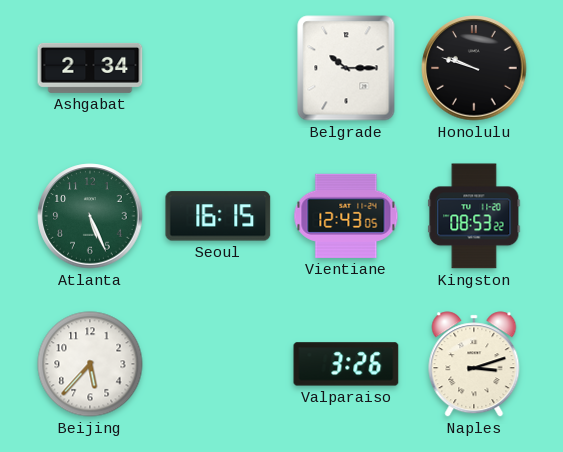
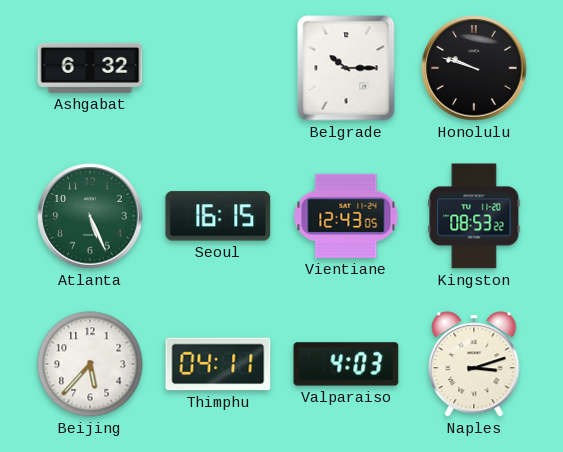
Ashgabat: 2:34 -> 6:32 (90, 68)
Thimphu: none -> 04:11 (218, 364)
Valparaiso: 3:26 -> 4:03 (346, 364)
